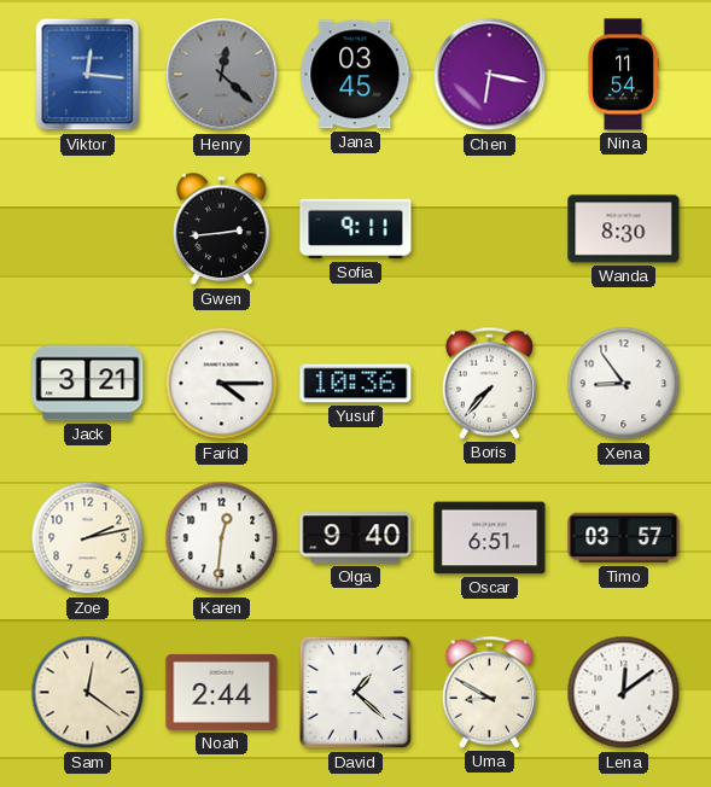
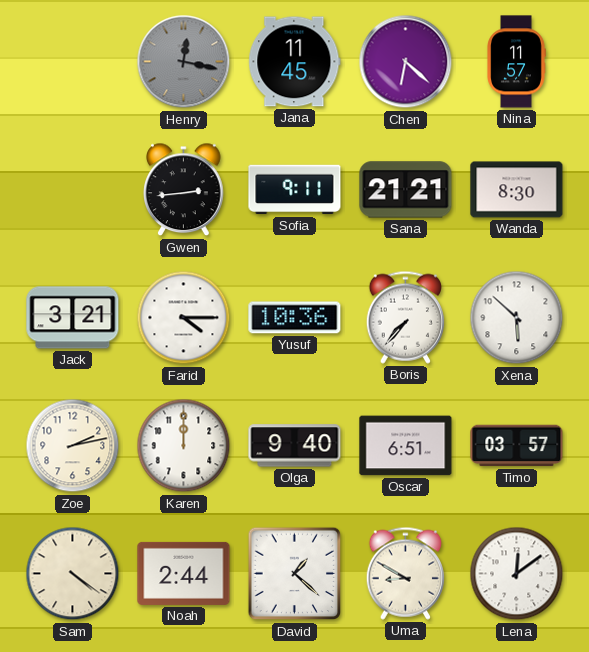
Viktor: 12:16 -> none (88, 75)
Henry: 12:22 -> 12:17 (184, 62)
Jana: 03:45 -> 11:45 (295, 62)
Chen: 6:17 -> 6:22 (406, 62)
Nina: 11:54 -> 11:57 (516, 62)
Sana: none -> 21:21 (406, 190)
Xena: 8:54 -> 5:52 (517, 318)
Karen: 12:31 -> 12:00 (184, 446)
Sam: 12:21 -> 4:21 (73, 574)
